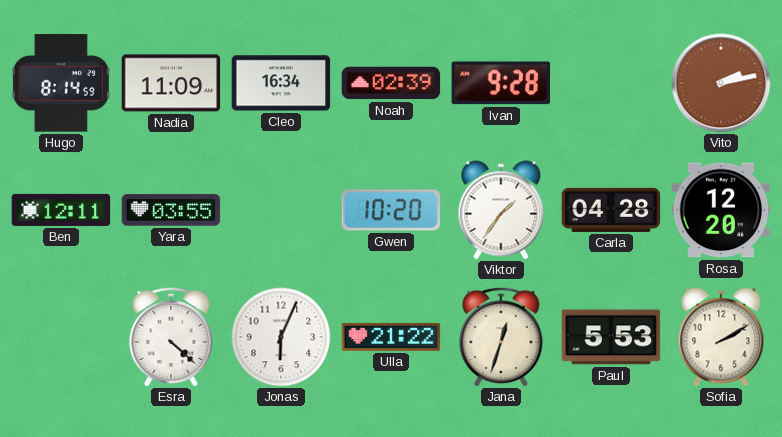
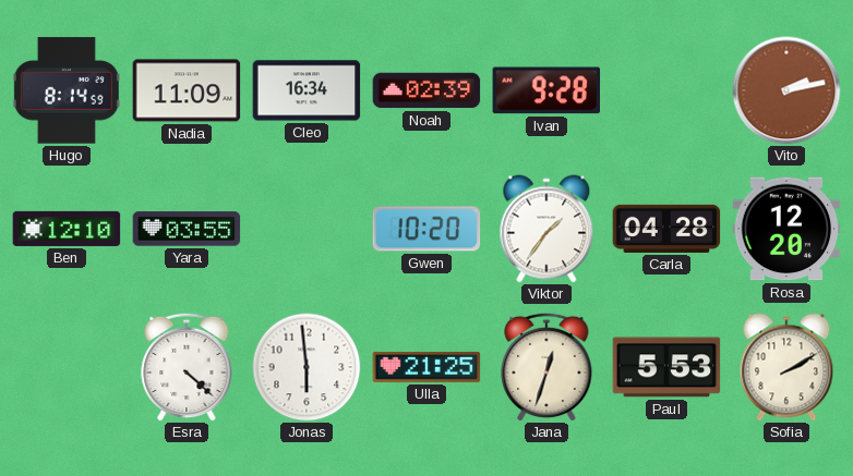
Ben: 12:11 -> 12:10 (67, 229)
Jonas: 6:04 -> 5:59 (307, 367)
Ulla: 21:22 -> 21:25 (426, 367)
